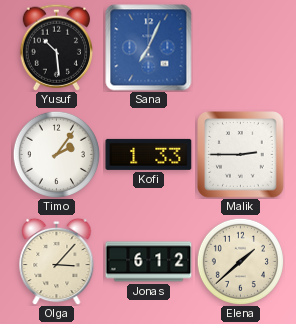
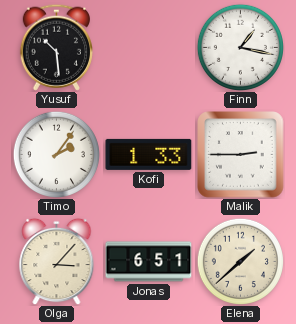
Sana: 7:04 -> none (149, 48)
Finn: none -> 1:17 (240, 47)
Jonas: 6:12 -> 6:51 (149, 262)
